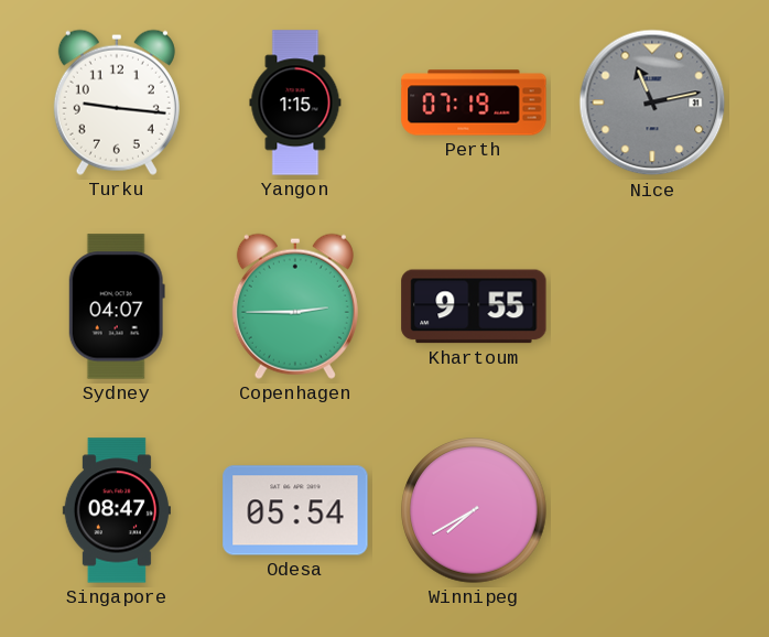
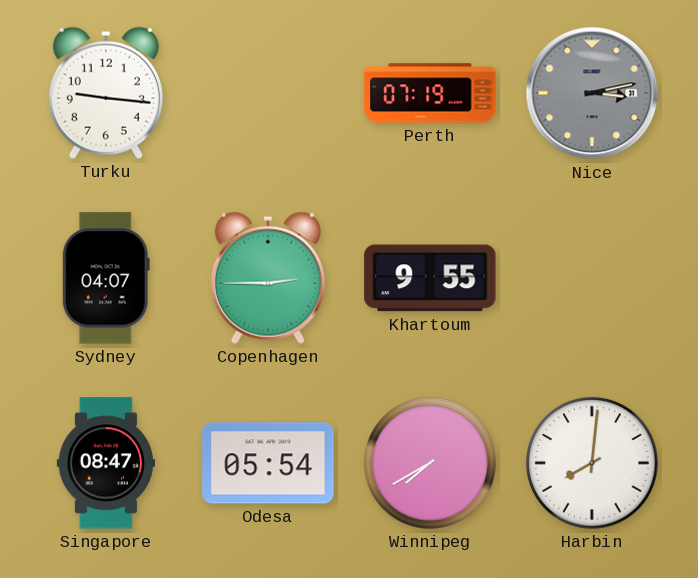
Yangon: 1:15 -> none (295, 102)
Nice: 11:13 -> 3:13 (592, 93)
Harbin: none -> 8:01 (592, 463)
